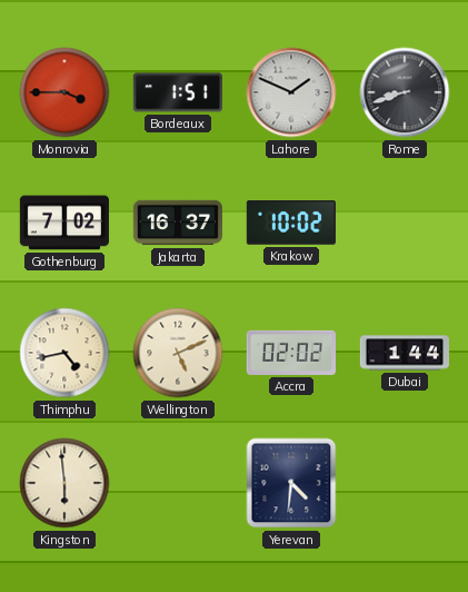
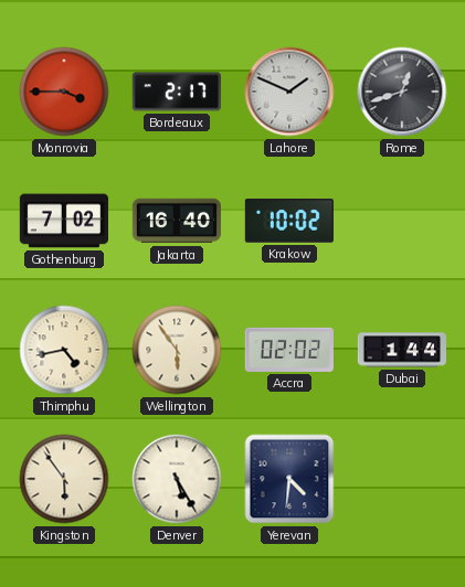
Bordeaux: 1:51 -> 2:17 (177, 92)
Rome: 8:42 -> 12:42 (402, 92)
Jakarta: 16:37 -> 16:40 (176, 221)
Wellington: 5:11 -> 5:54 (177, 350)
Kingston: 5:59 -> 5:54 (64, 479)
Denver: none -> 5:25 (177, 479)
